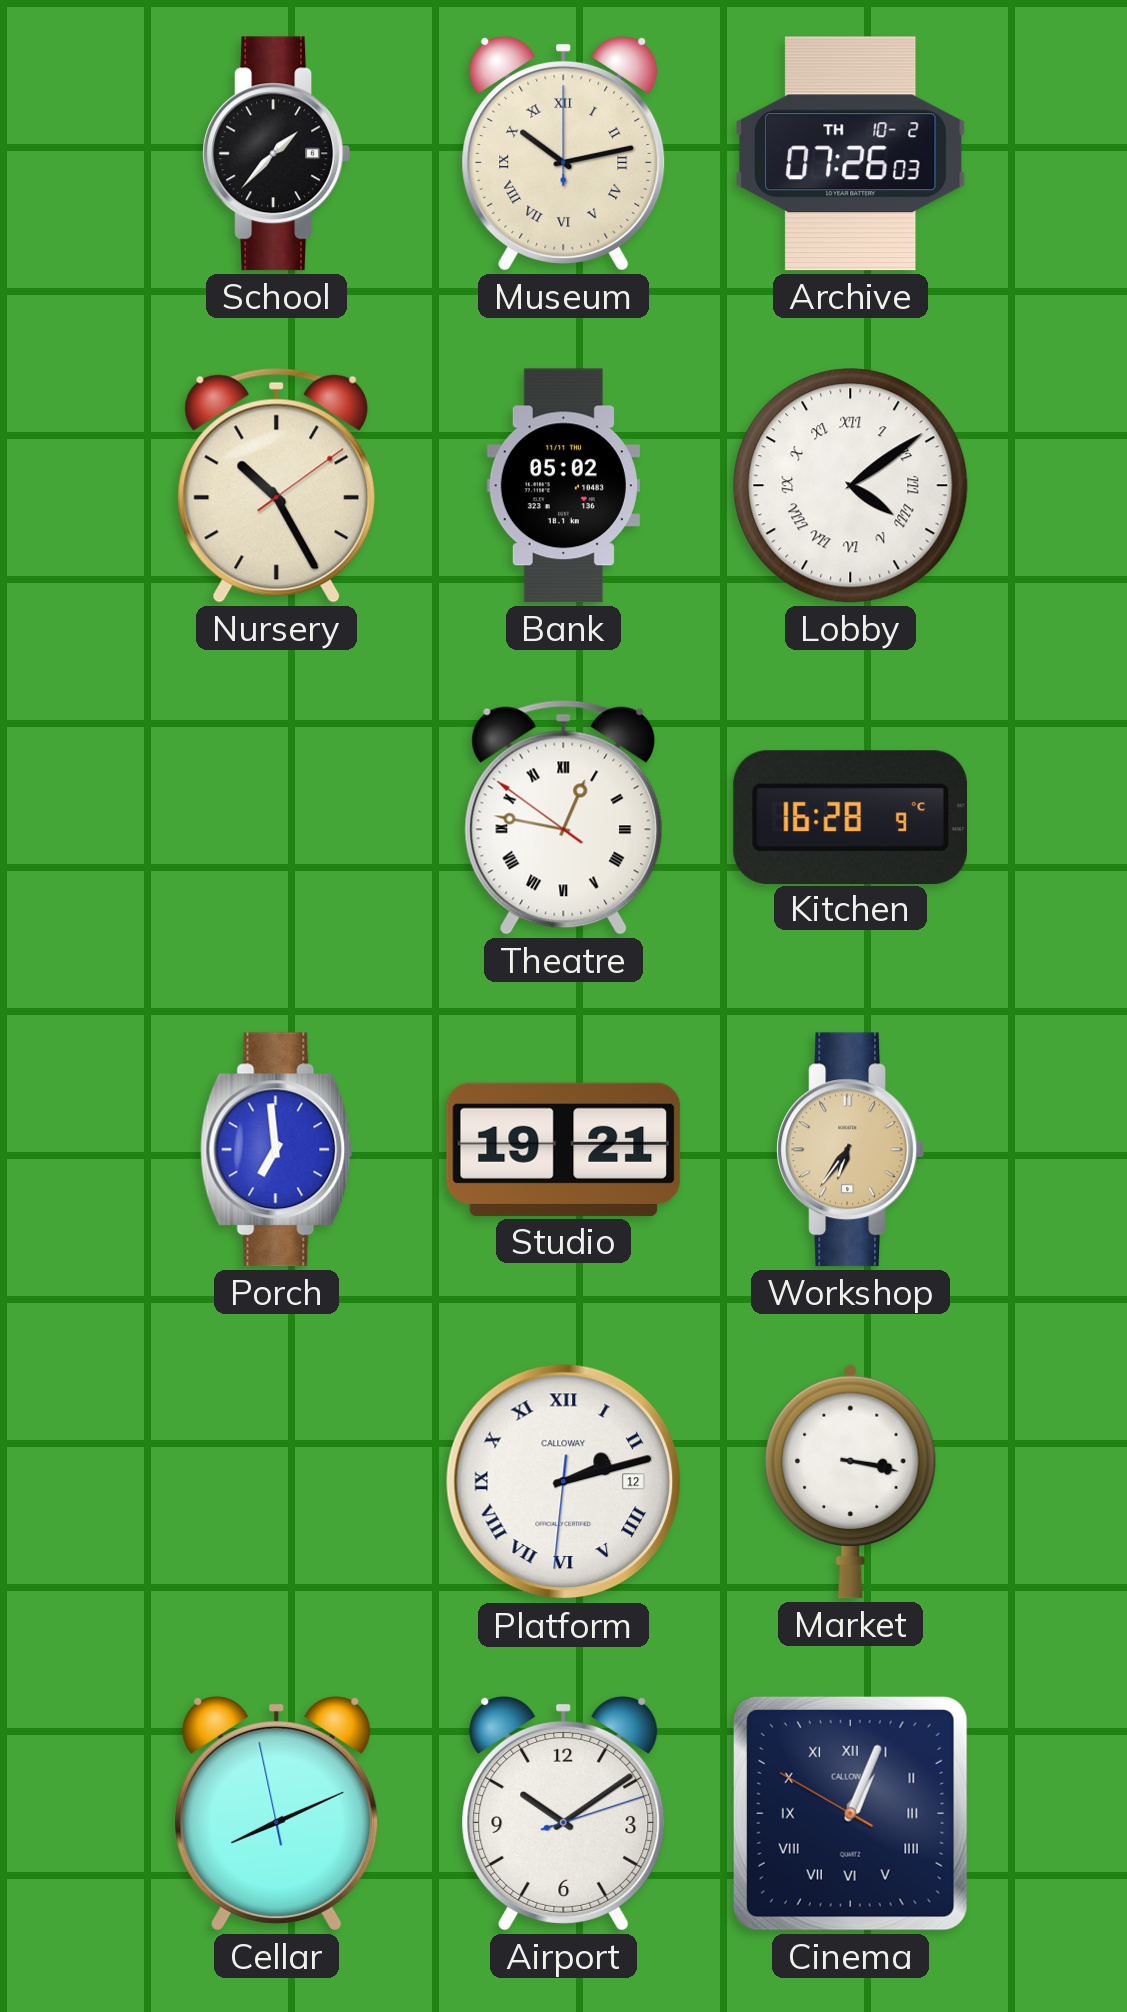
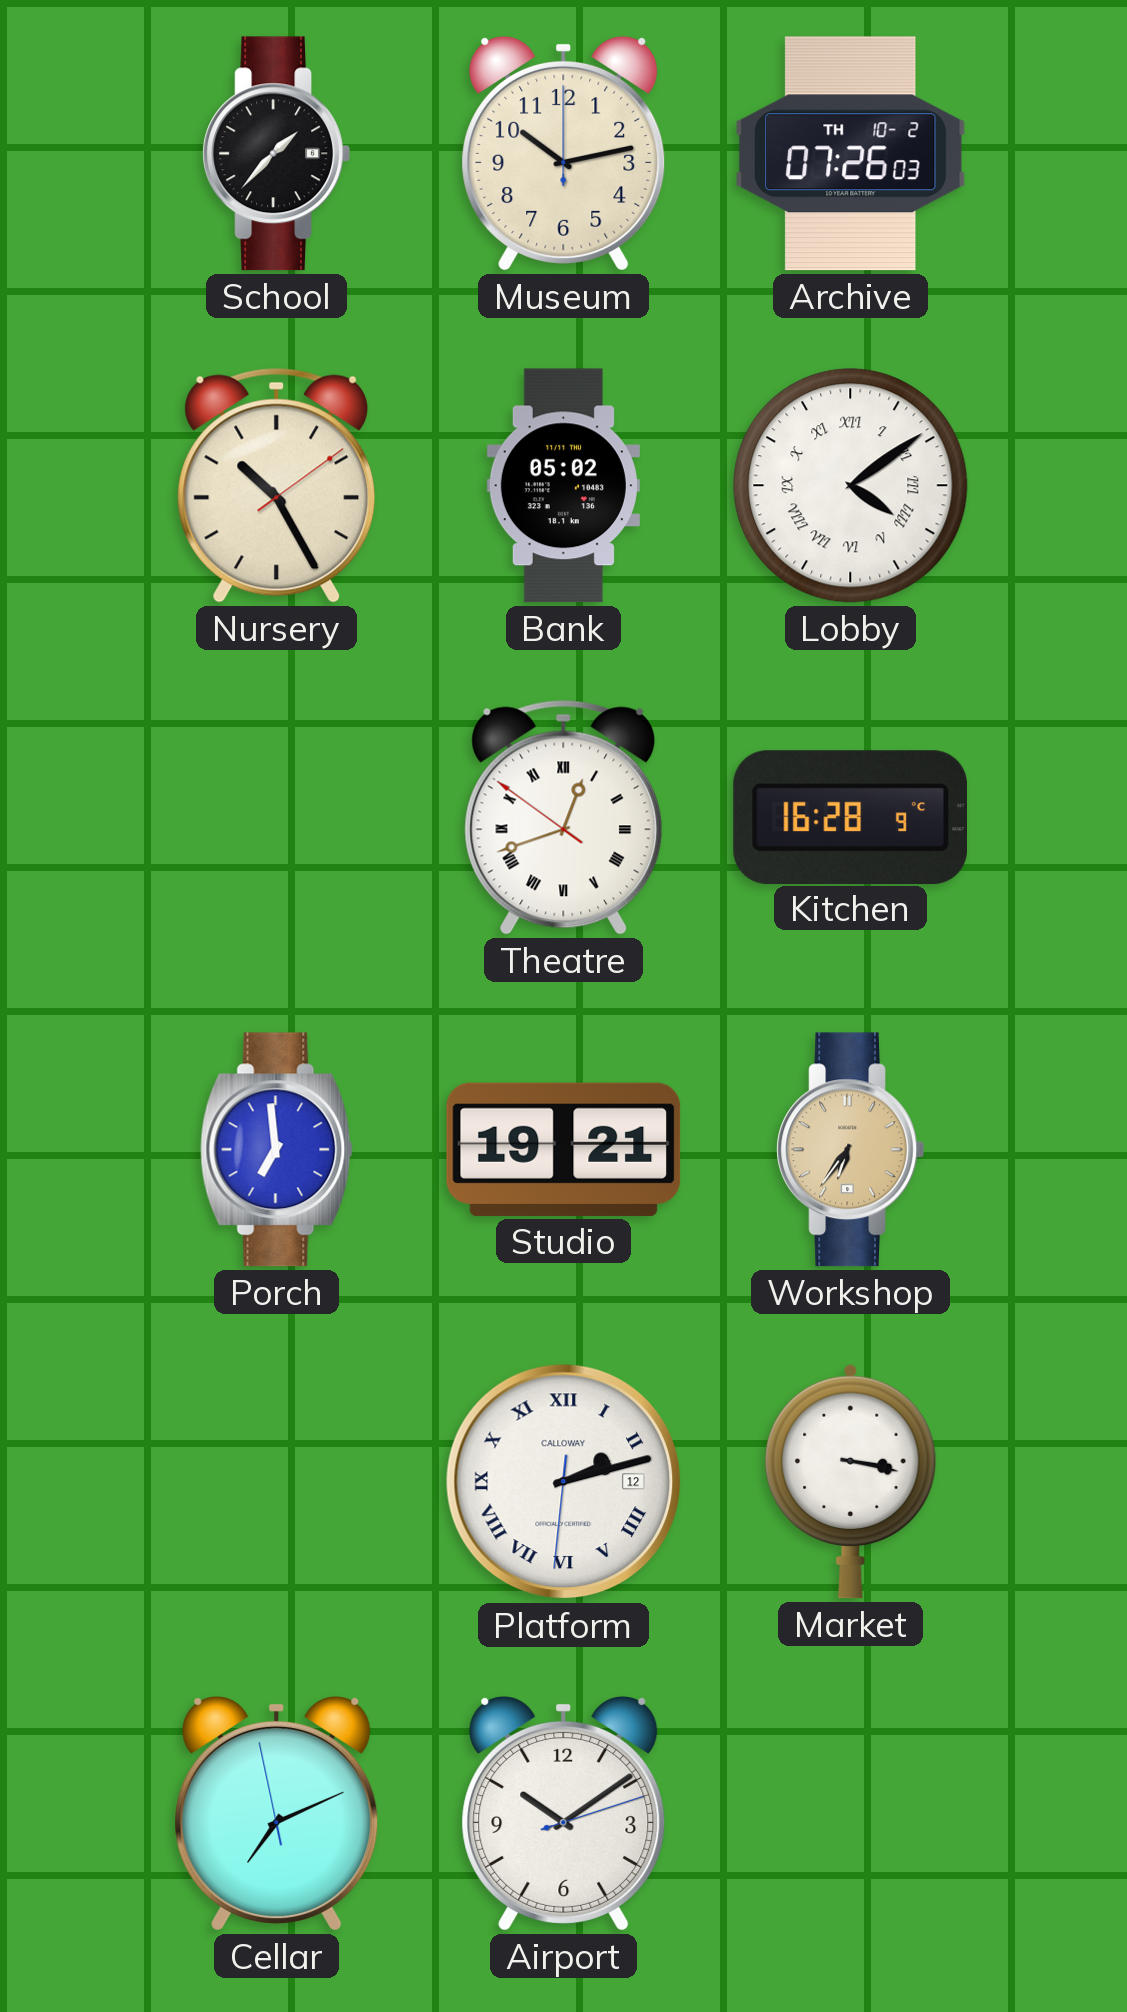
Museum numerals: Roman -> Arabic (564, 153)
Theatre: 12:46 -> 12:41 (564, 817)
Cellar: 8:10 -> 7:10 (277, 1813)
Cinema: 1:03 -> none (850, 1813)
